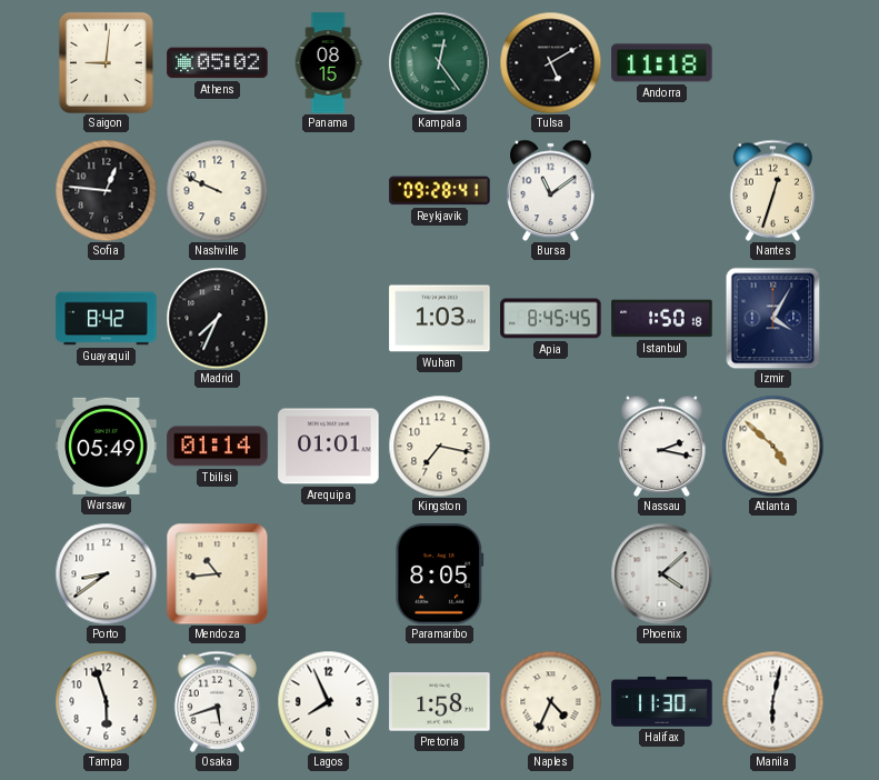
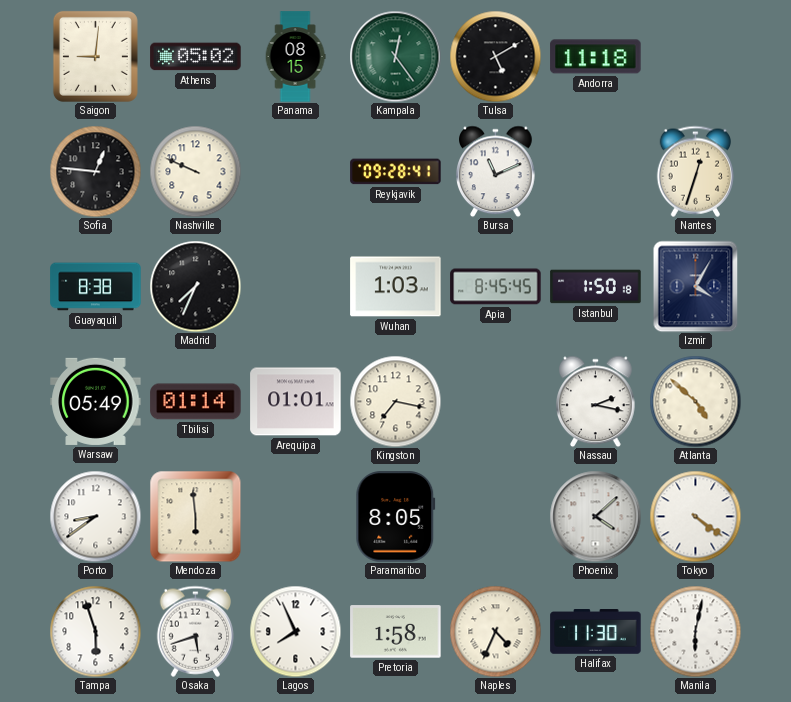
Bursa: 11:09 -> 11:11 (496, 171)
Guayaquil: 8:42 -> 8:38 (96, 287)
Mendoza: 10:44 -> 5:59 (195, 517)
Tokyo: none -> 4:21 (695, 516)
